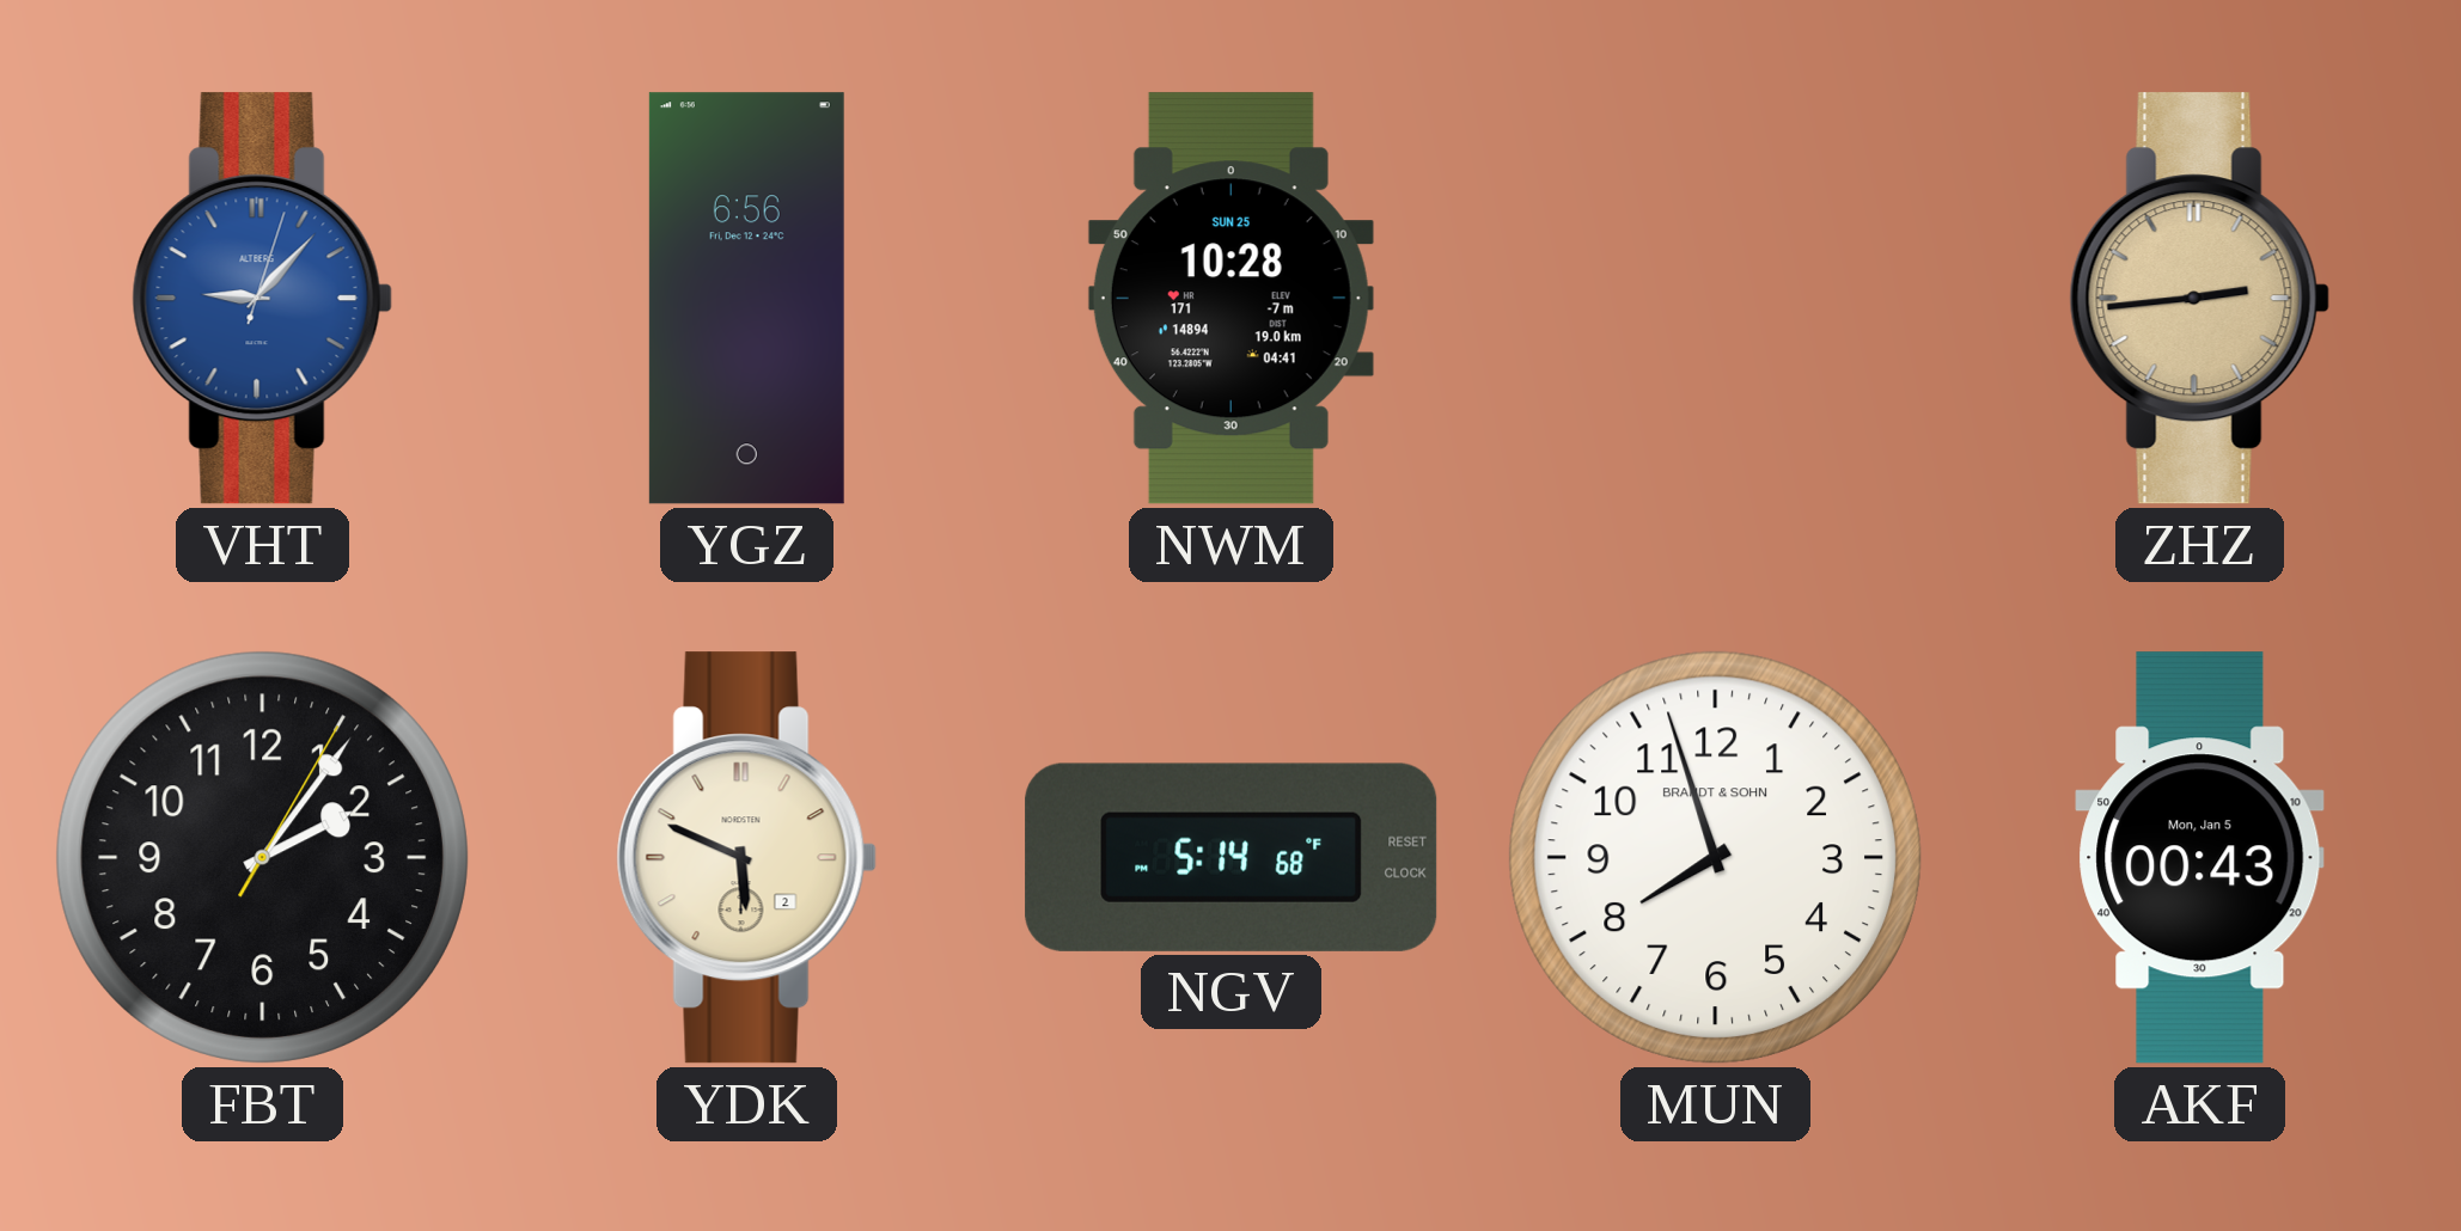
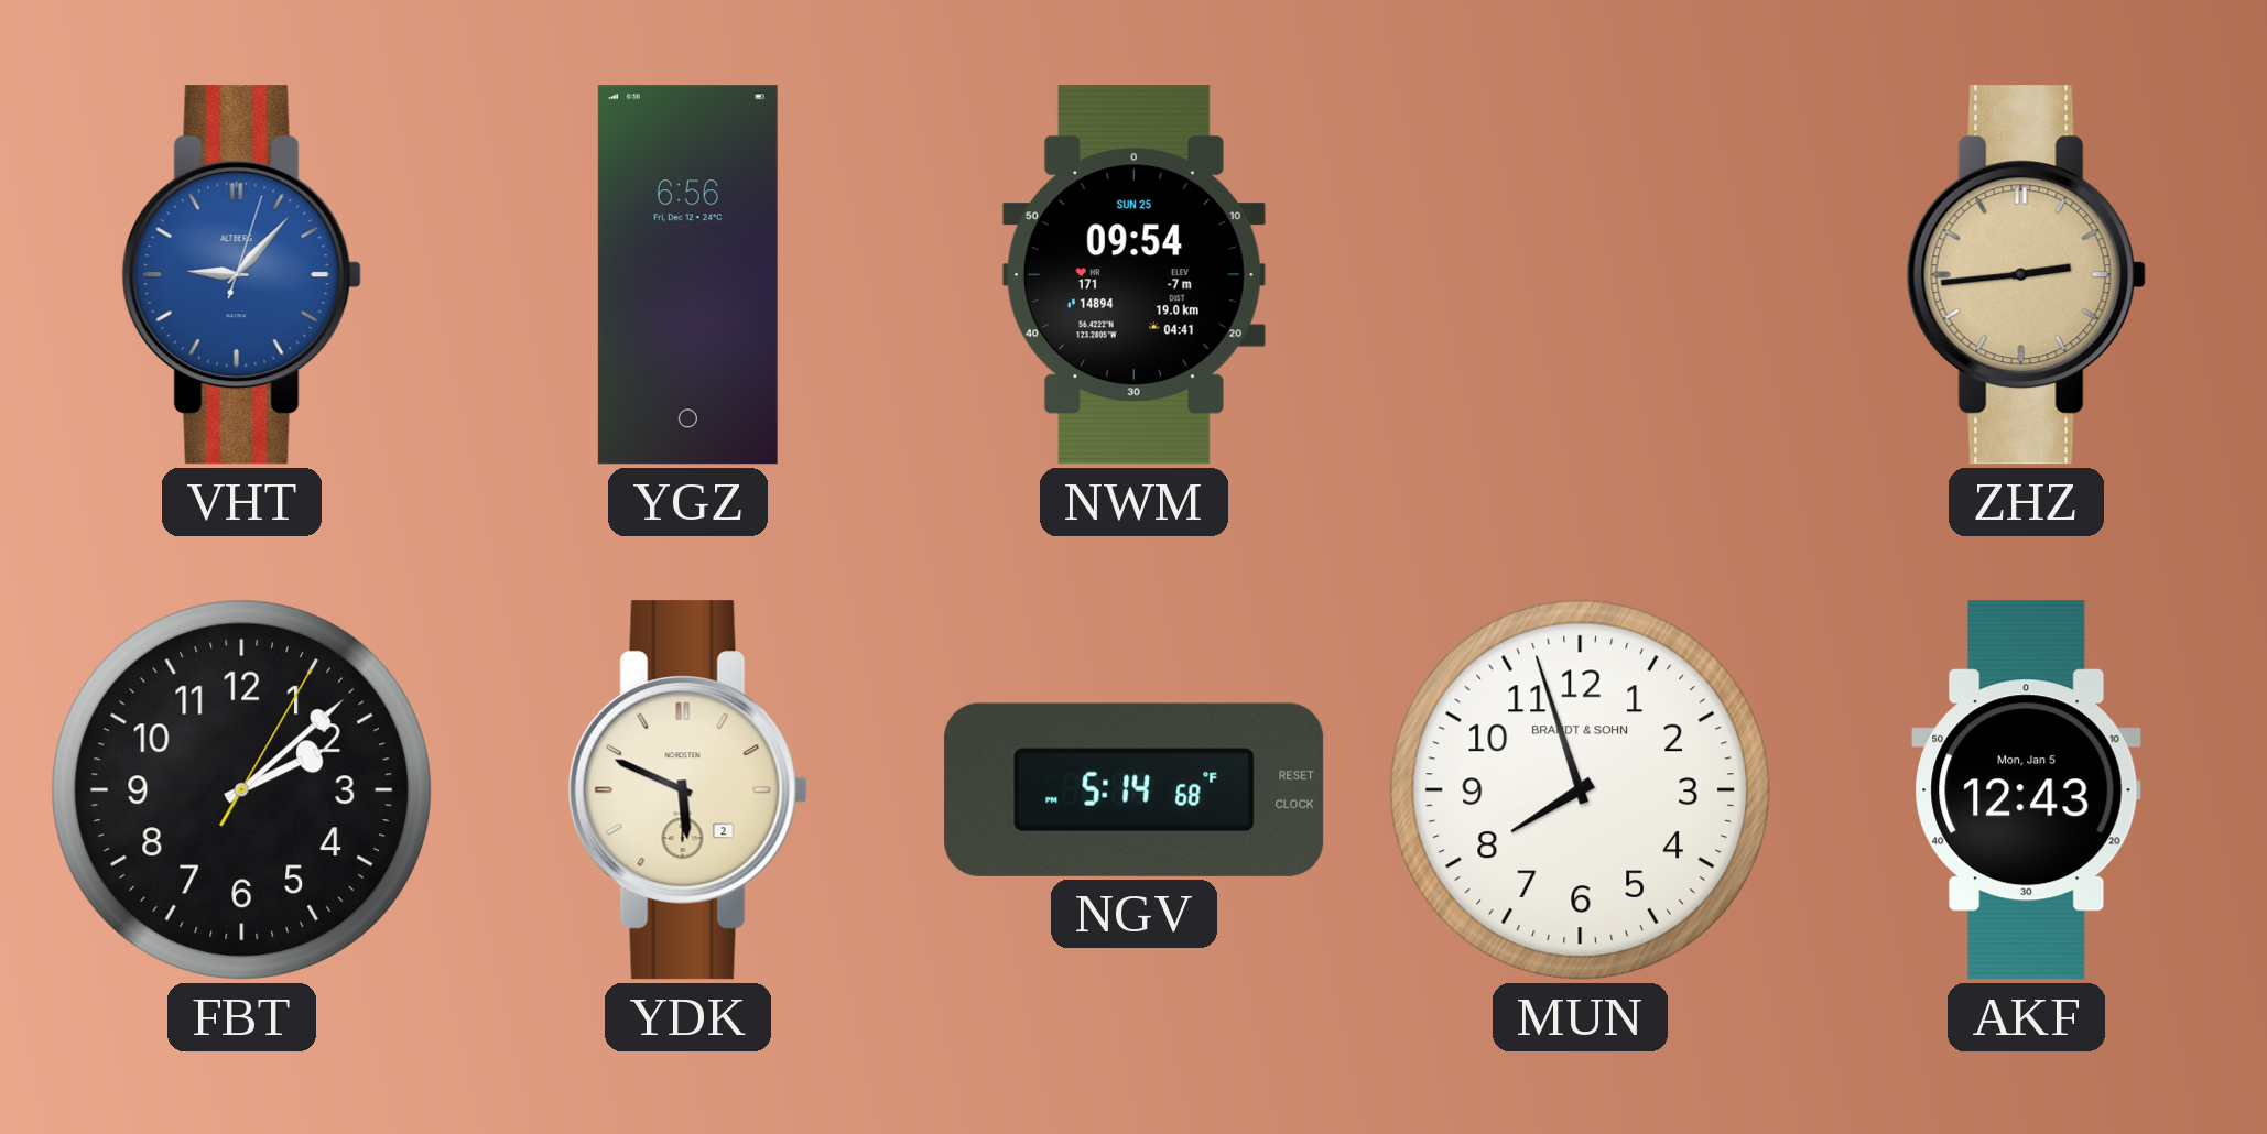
NWM: 10:28 -> 09:54 (1133, 275)
FBT: 2:06 -> 2:08 (241, 789)
AKF: 00:43 -> 12:43 (2027, 790)
